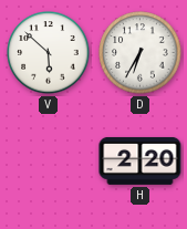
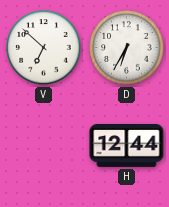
V: 5:52 -> 6:52 (44, 48)
H: 2:20 -> 12:44 (127, 145)
